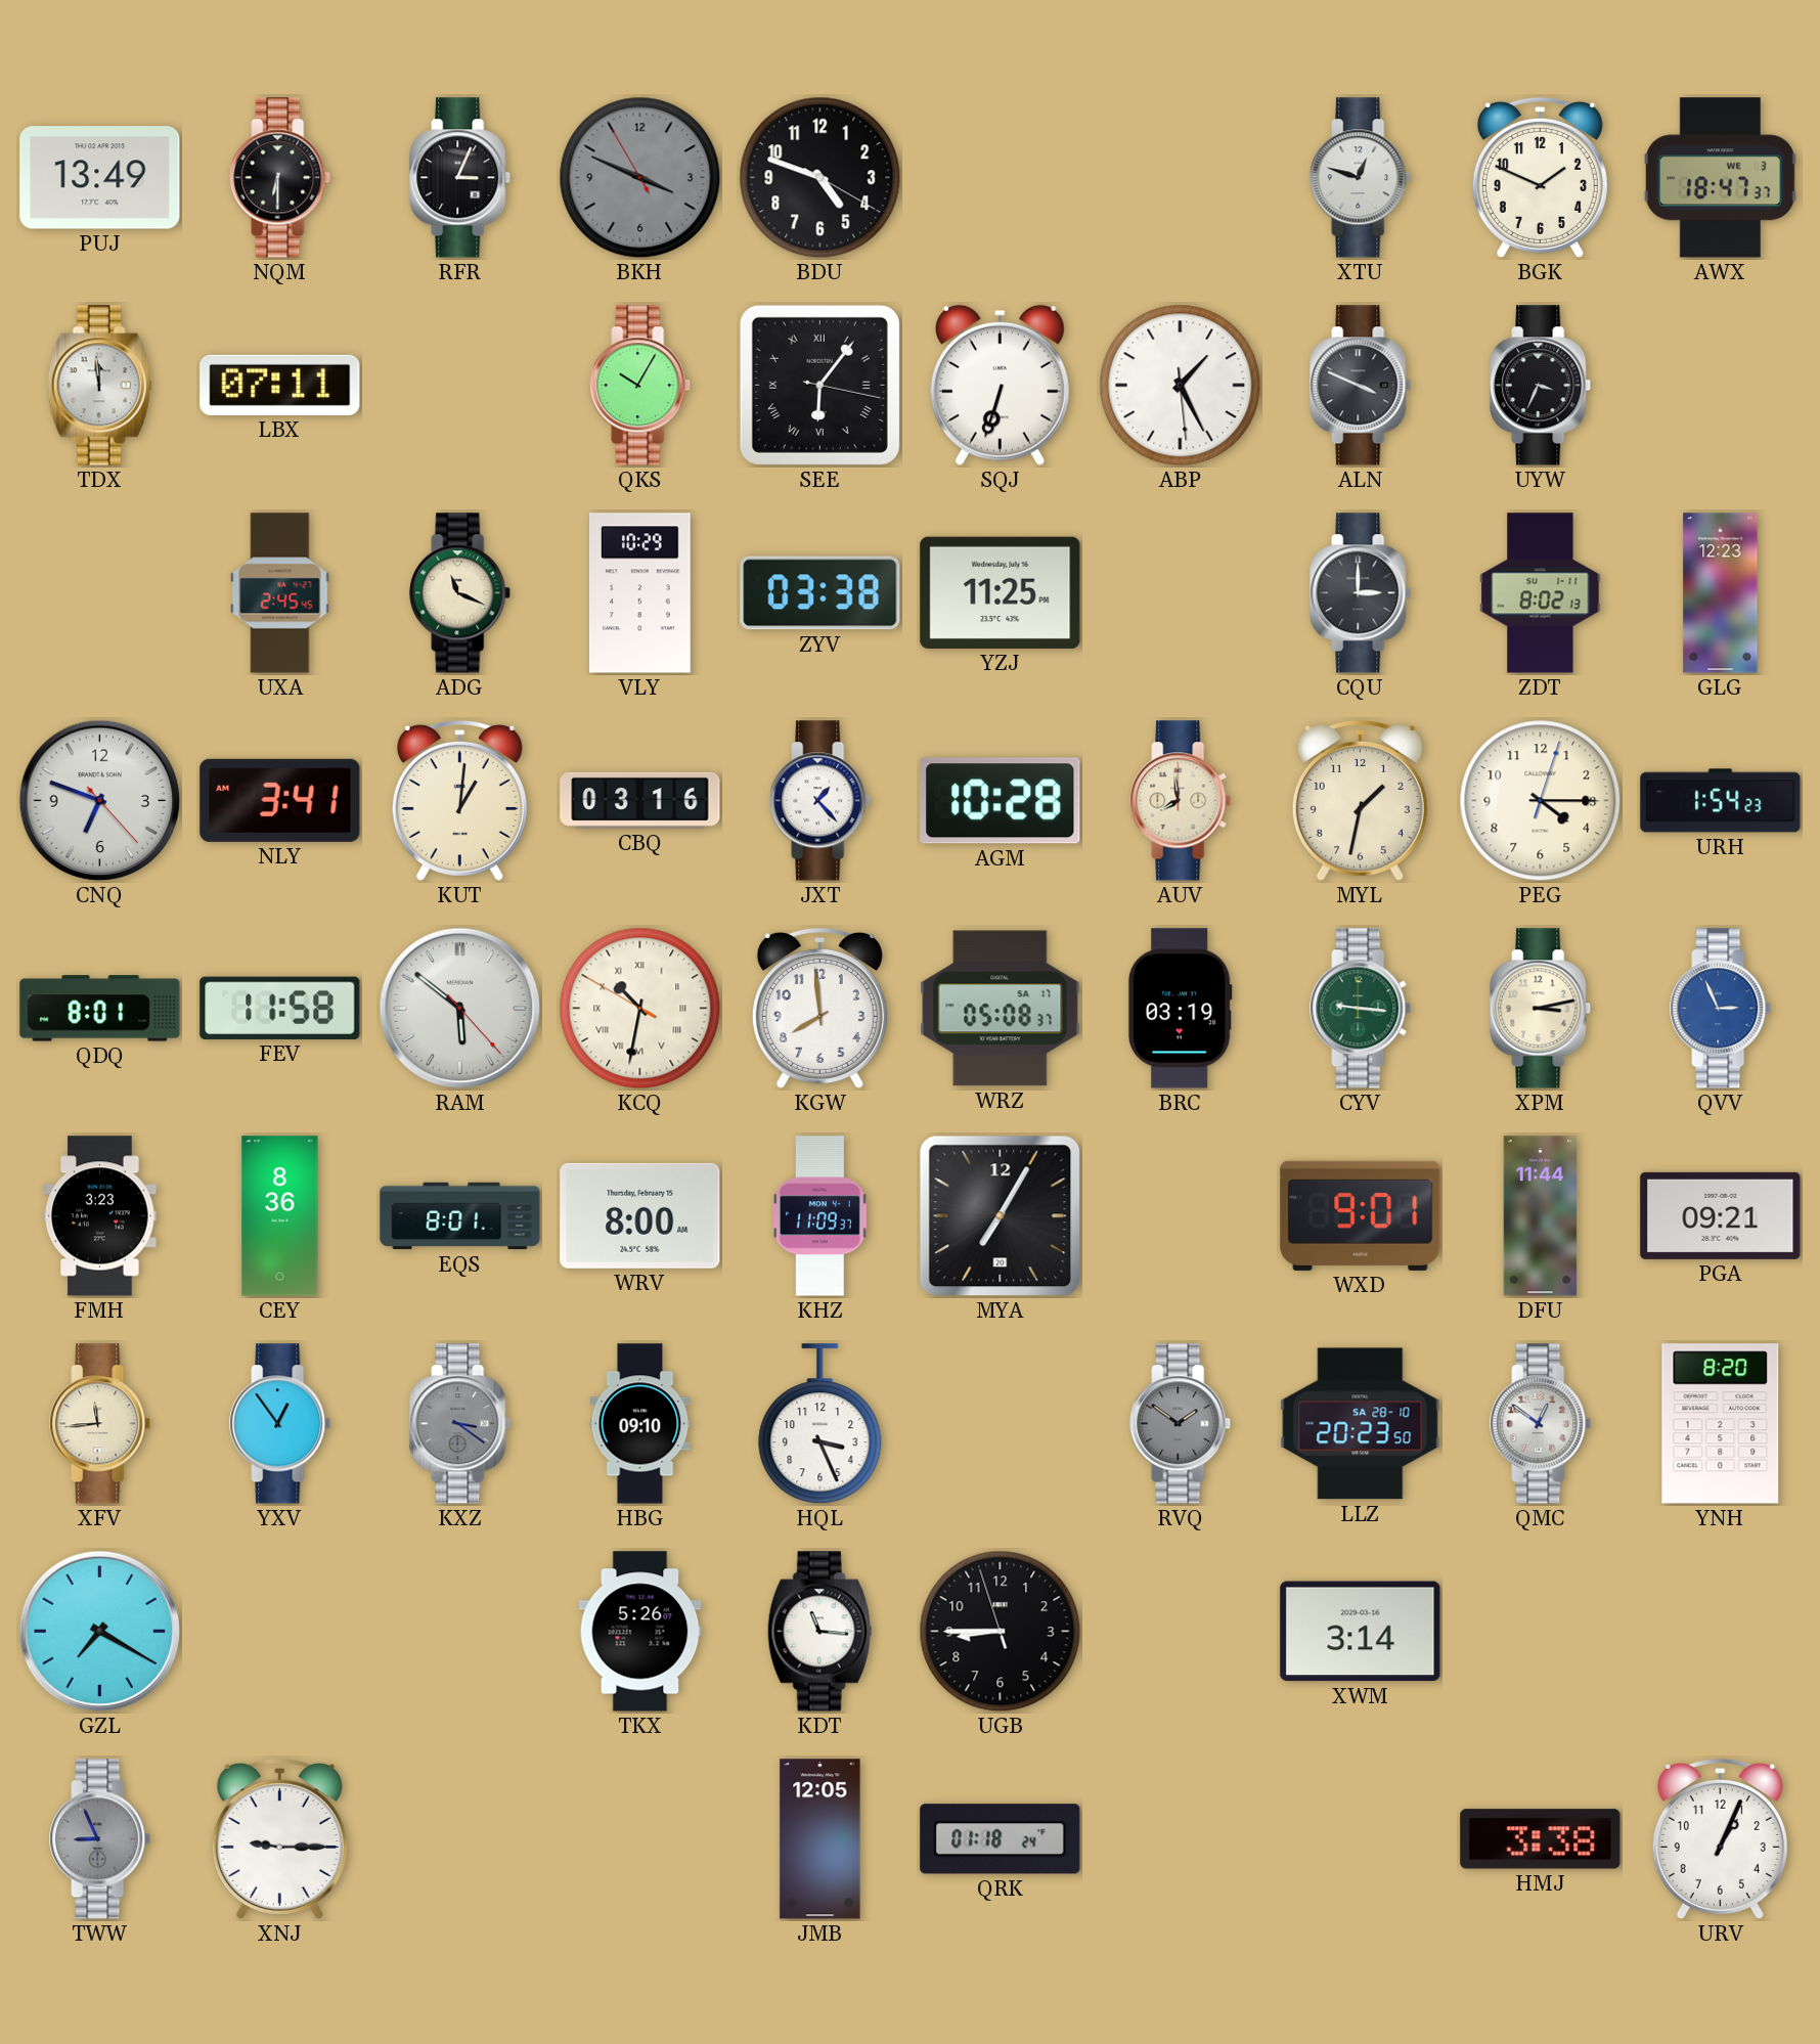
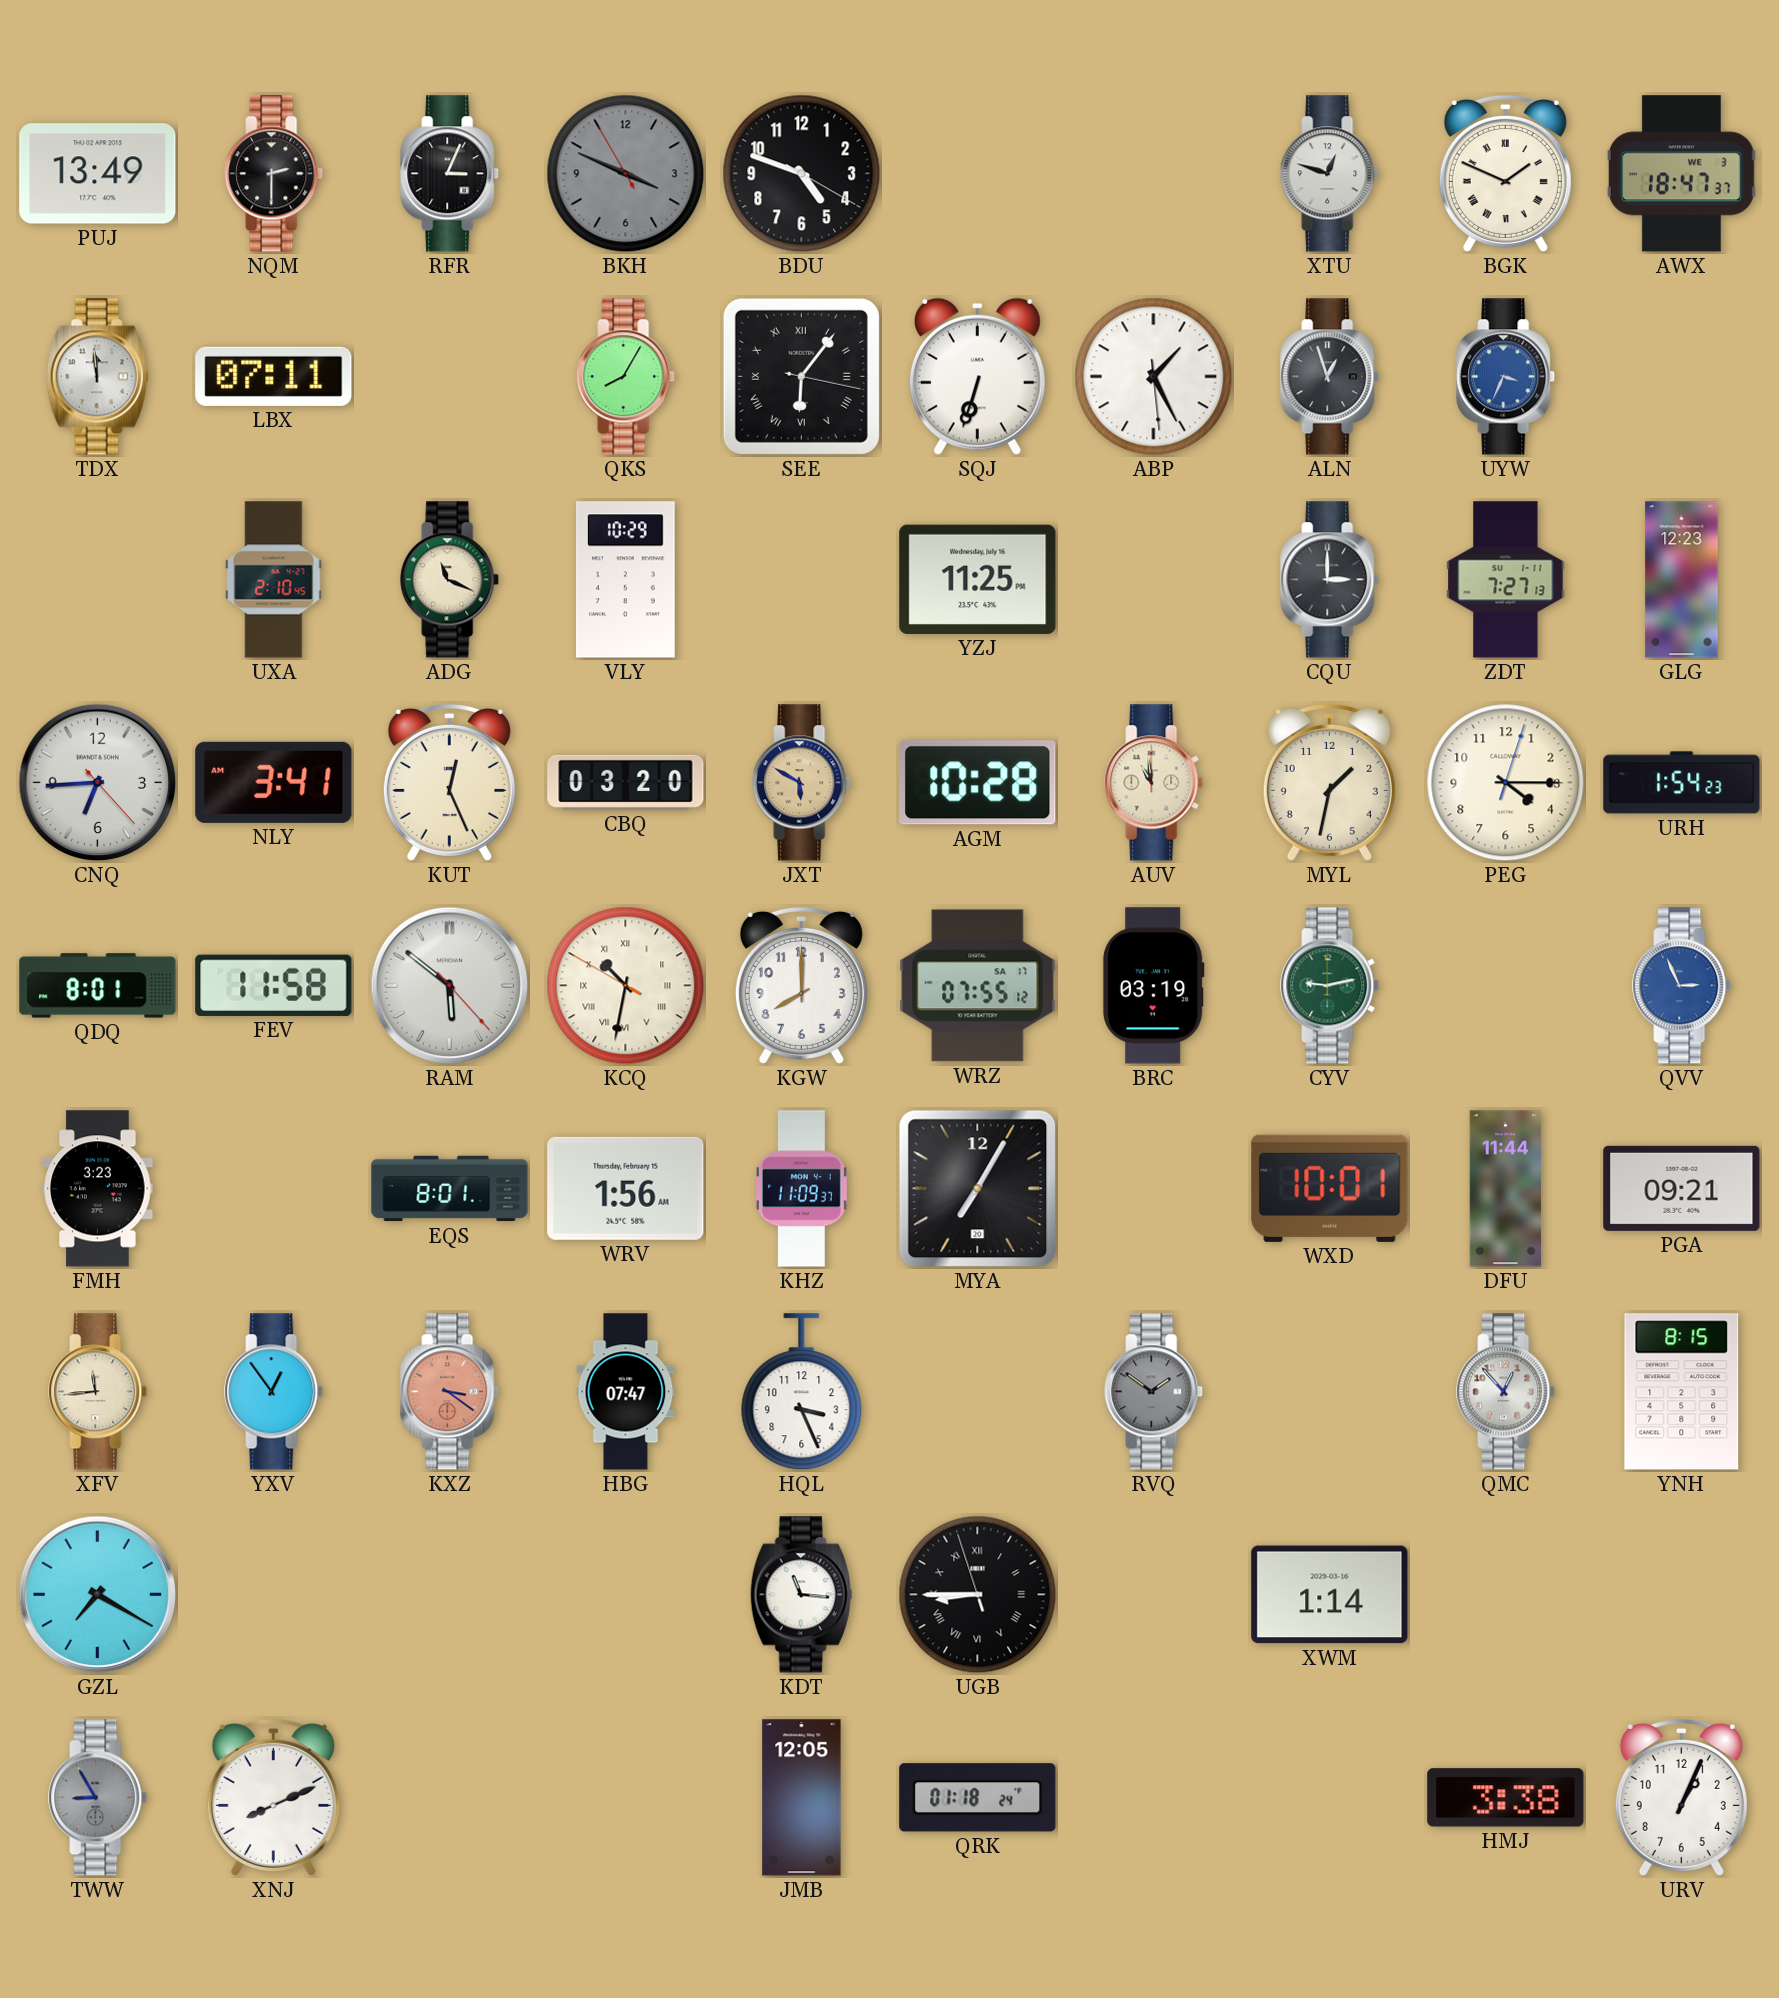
NQM: 6:30 -> 2:30 (274, 174)
BGK numerals: Arabic -> Roman (1505, 173)
QKS: 10:05 -> 8:05 (626, 377)
ALN: 3:49 -> 12:57 (1330, 377)
UYW dial: black -> blue (1506, 377)
UXA: 2:45 -> 2:10 (274, 580)
ZYV: 03:38 -> none (820, 593)
ZDT: 8:02 -> 7:27 (1506, 580)
CNQ: 6:48 -> 6:44 (98, 783)
KUT: 1:01 -> 12:26 (449, 782)
CBQ: 03:16 -> 03:20 (626, 782)
JXT: 1:23 -> 5:50 (802, 783)
JXT dial: white -> champagne (802, 783)
AUV: 7:59 -> 10:59 (1154, 783)
KGW: 7:59 -> 8:00 (801, 985)
WRZ: 05:08 -> 07:55 (978, 986)
CYV: 9:16 -> 9:13 (1330, 986)
XPM: 3:13 -> none (1541, 1009)
CEY: 8:36 -> none (280, 1216)
WRV: 8:00 -> 1:56 (626, 1188)
WXD: 9:01 -> 10:01 (1330, 1188)
KXZ dial: grey -> salmon (450, 1392)
HBG: 09:10 -> 07:47 (626, 1392)
LLZ: 20:23 -> none (1361, 1424)
QMC: 12:51 -> 12:53 (1506, 1392)
YNH: 8:20 -> 8:15 (1682, 1392)
TKX: 5:26 -> none (640, 1632)
UGB numerals: Arabic -> Roman (978, 1595)
XWM: 3:14 -> 1:14 (1330, 1595)
TWW: 8:56 -> 8:55 (98, 1798)
XNJ: 9:15 -> 8:11 (273, 1797)
